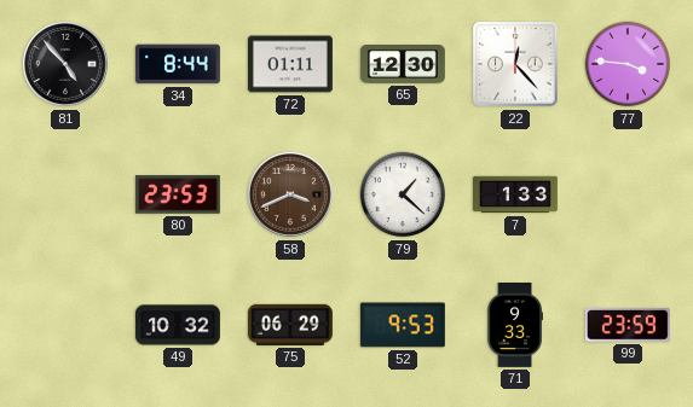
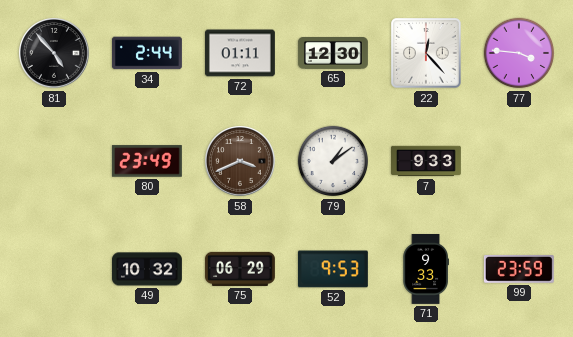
34: 8:44 -> 2:44 (147, 53)
80: 23:53 -> 23:49 (147, 161)
79: 1:22 -> 1:09 (333, 161)
7: 1:33 -> 9:33 (427, 161)
